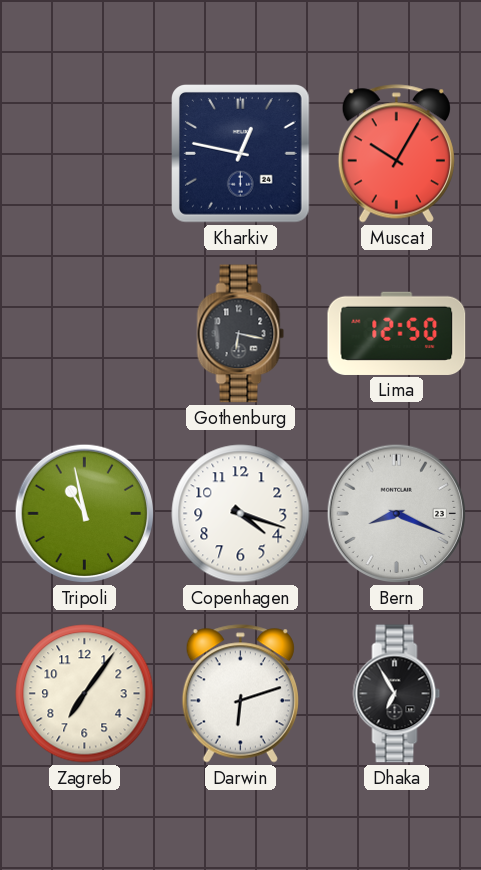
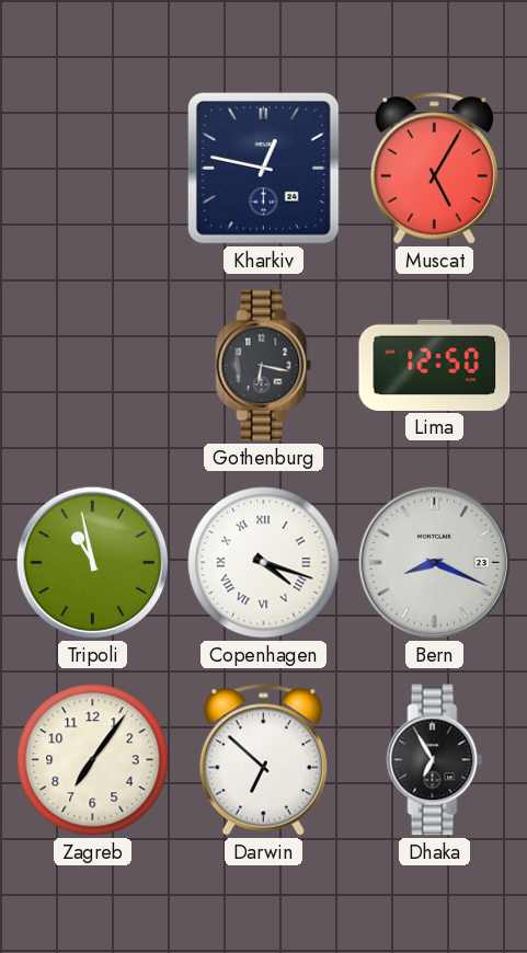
Muscat: 10:05 -> 5:05 (434, 169)
Copenhagen numerals: Arabic -> Roman (264, 563)
Darwin: 6:12 -> 6:52 (263, 760)
